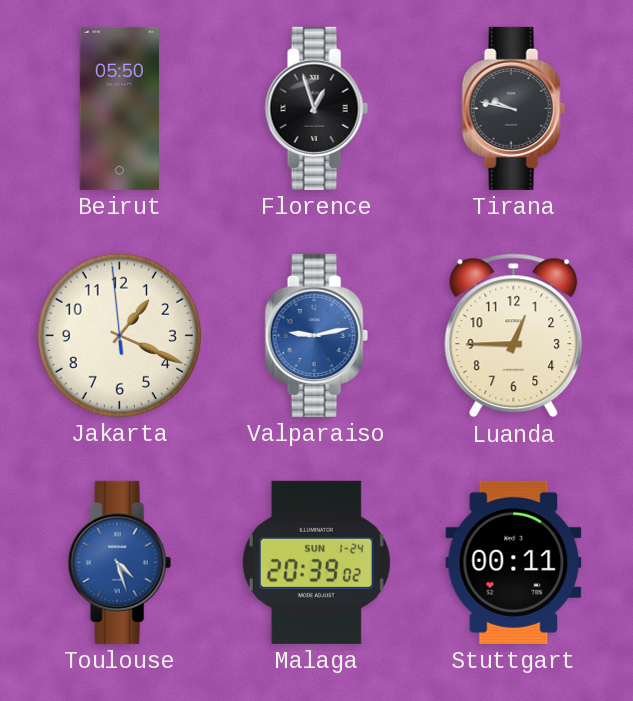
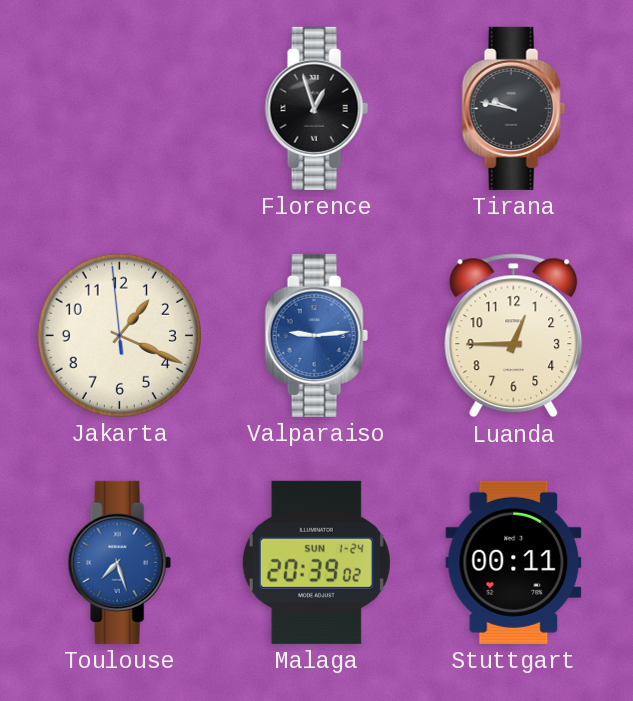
Beirut: 05:50 -> none (119, 108)
Valparaiso: 9:13 -> 9:14 (316, 335)
Toulouse: 4:27 -> 7:27 (119, 562)
